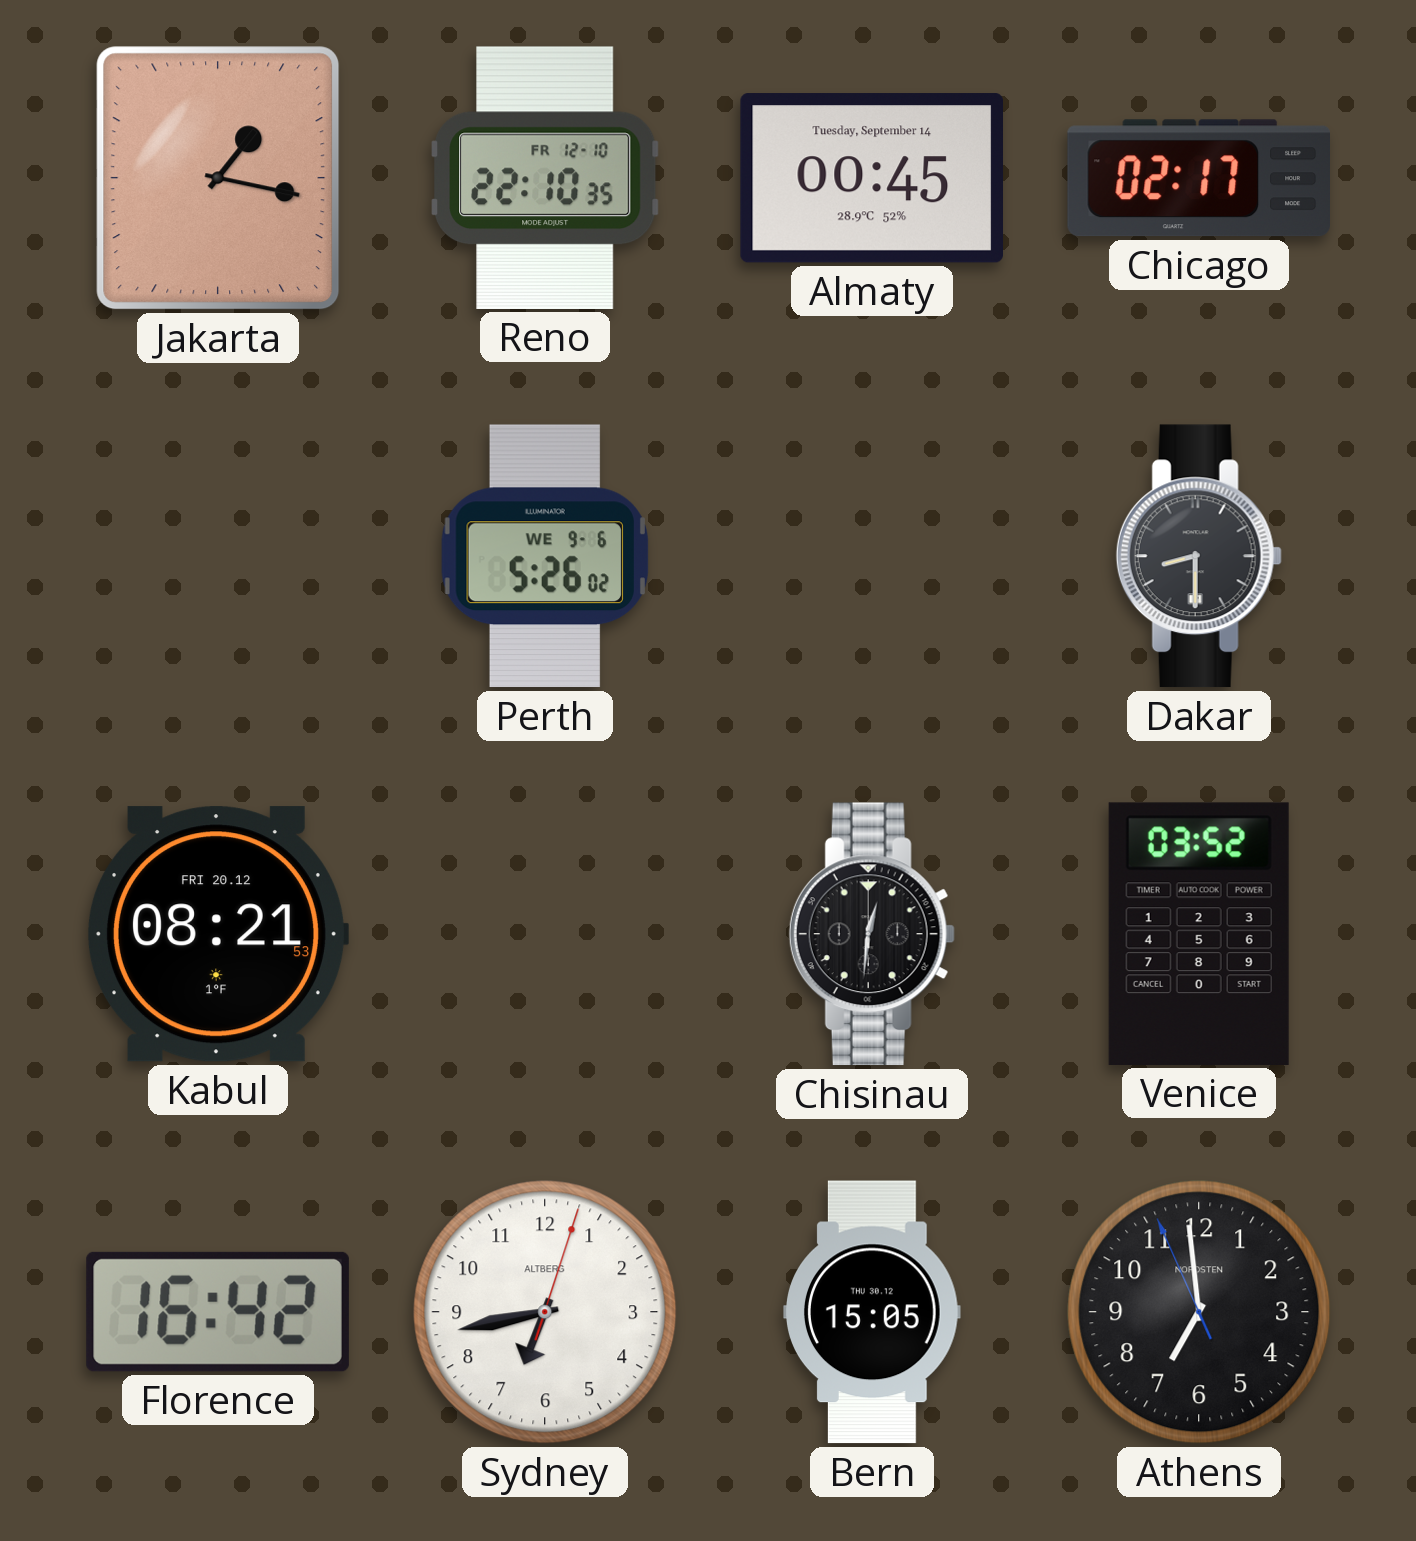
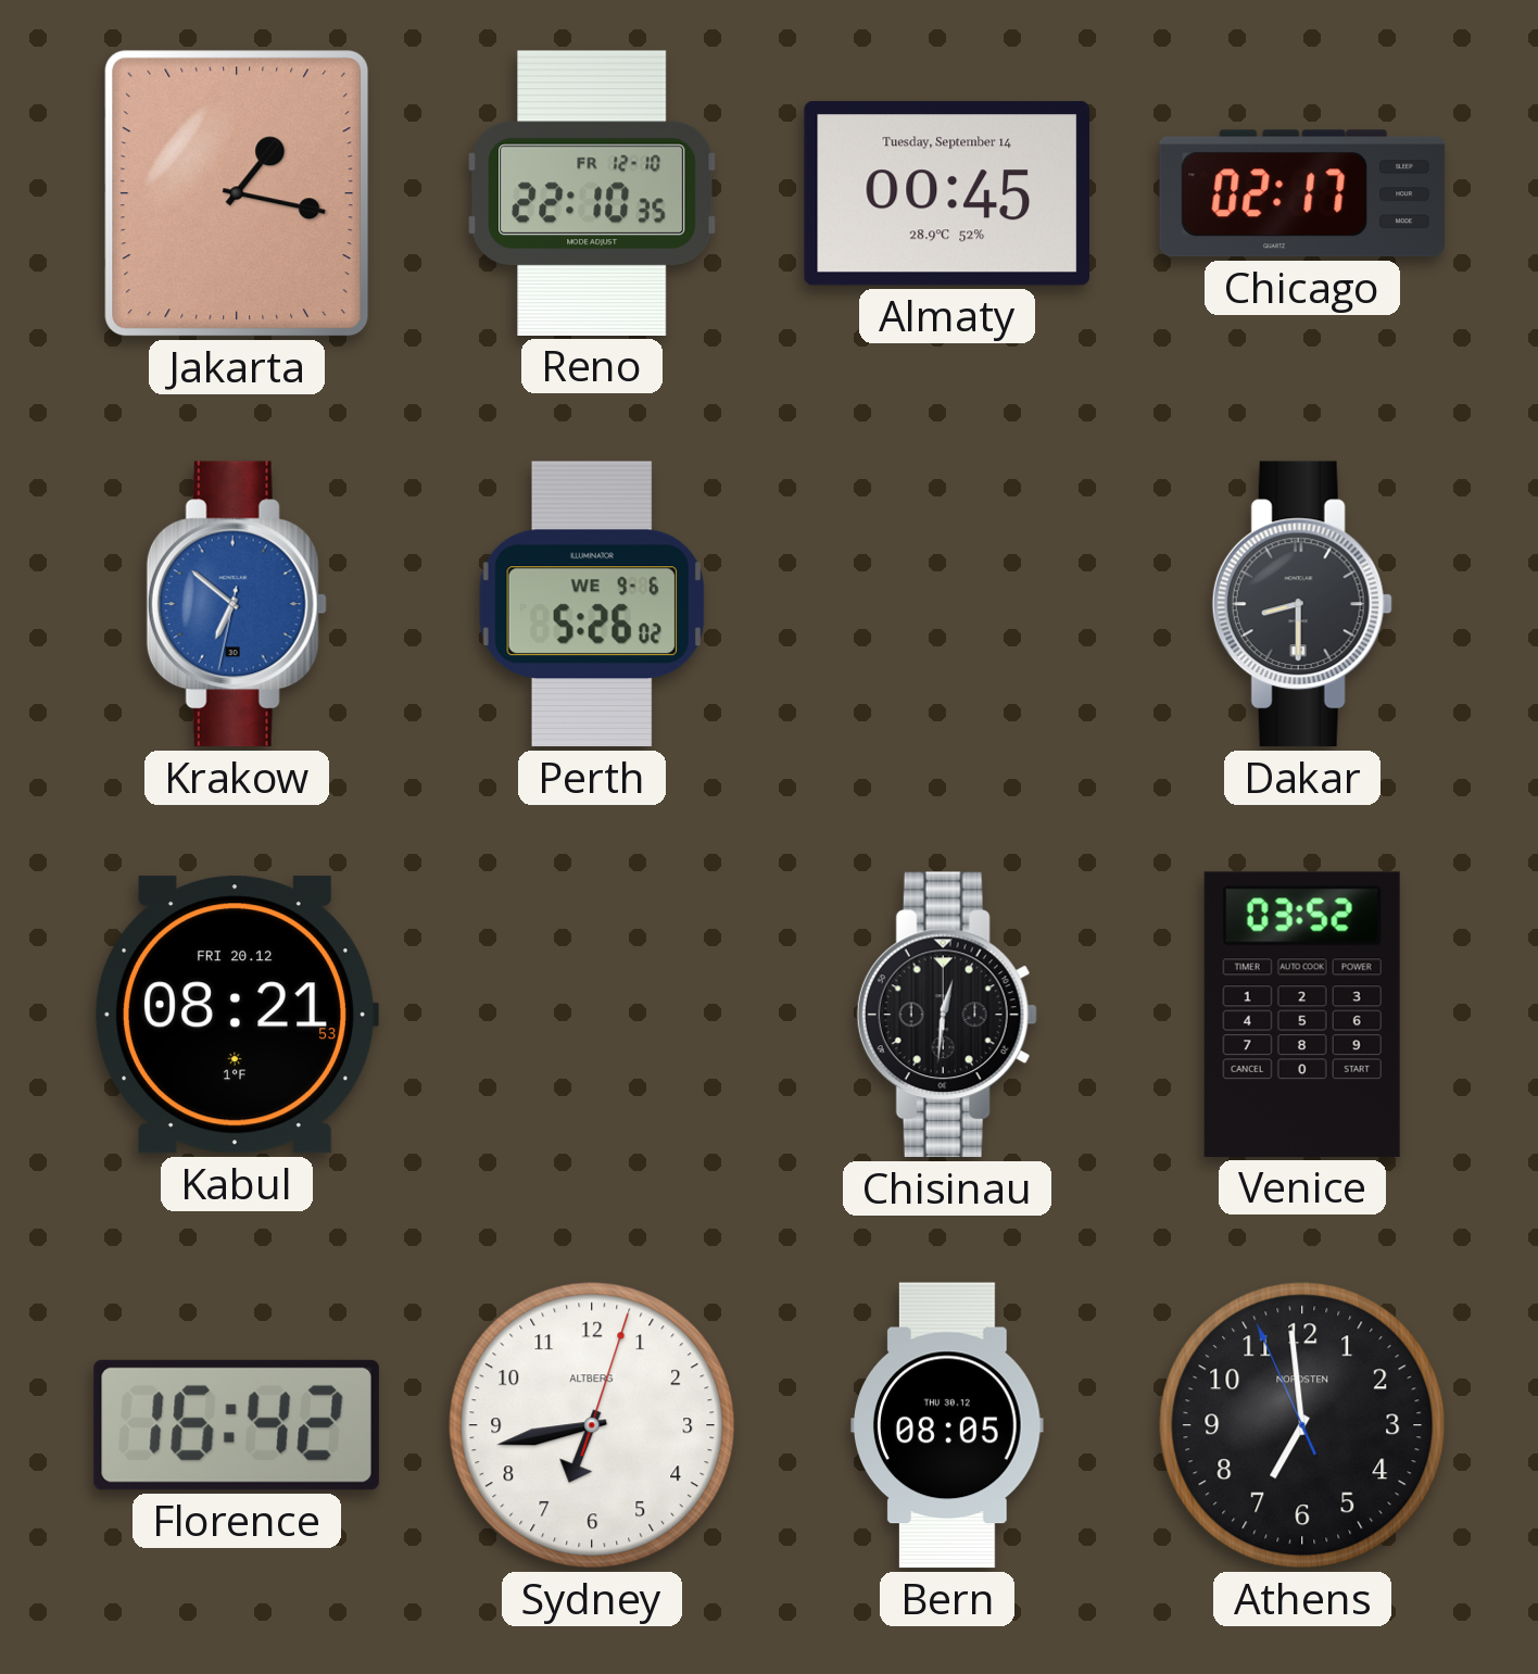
Krakow: none -> 6:51 (237, 604)
Bern: 15:05 -> 08:05 (947, 1425)
